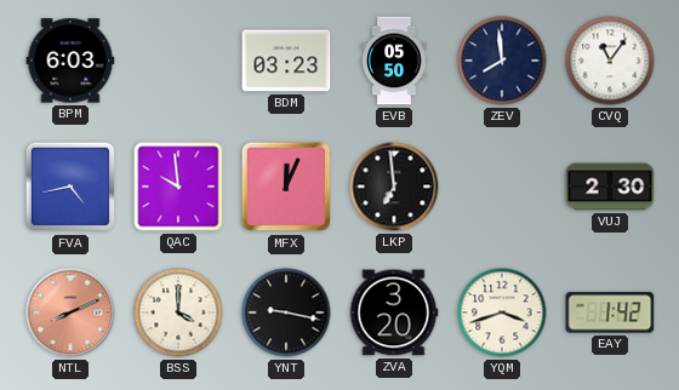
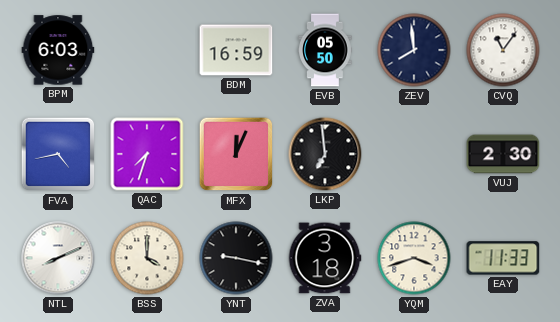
BDM: 03:23 -> 16:59 (236, 50)
QAC: 9:59 -> 7:33 (147, 154)
NTL dial: salmon -> white (58, 258)
ZVA: 3:20 -> 3:18 (325, 258)
EAY: 1:42 -> 11:33 (503, 258)
